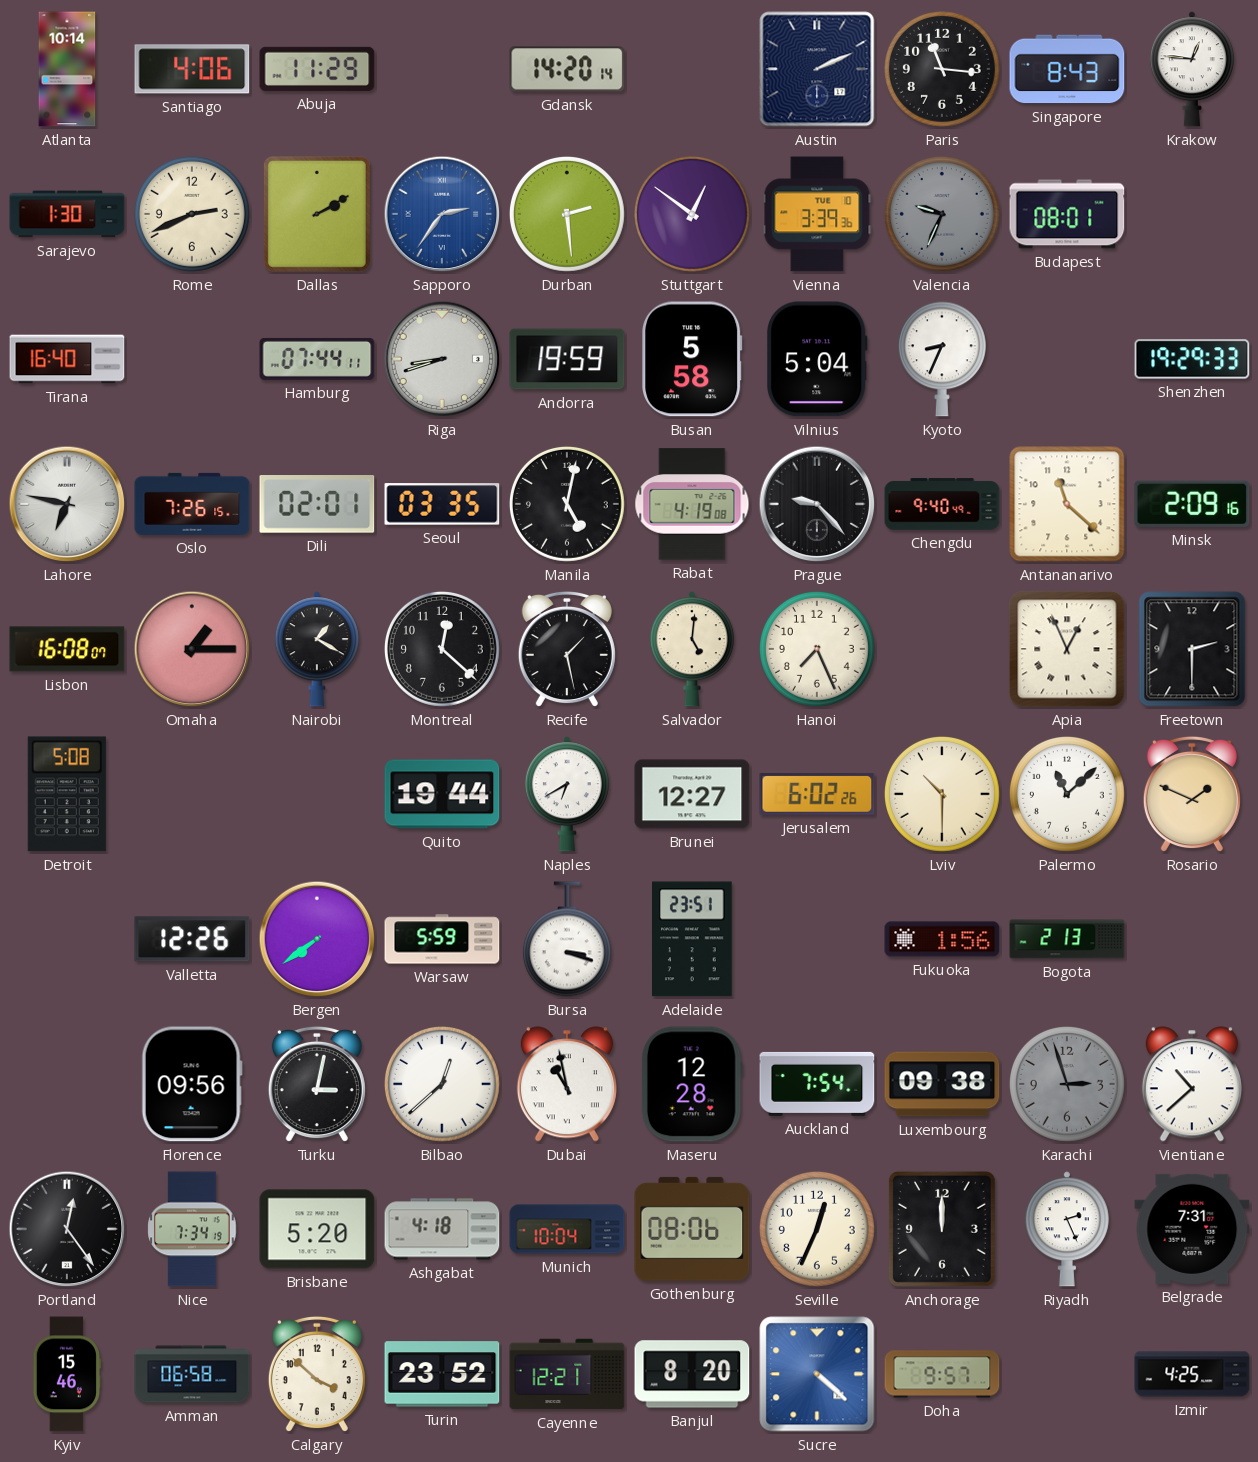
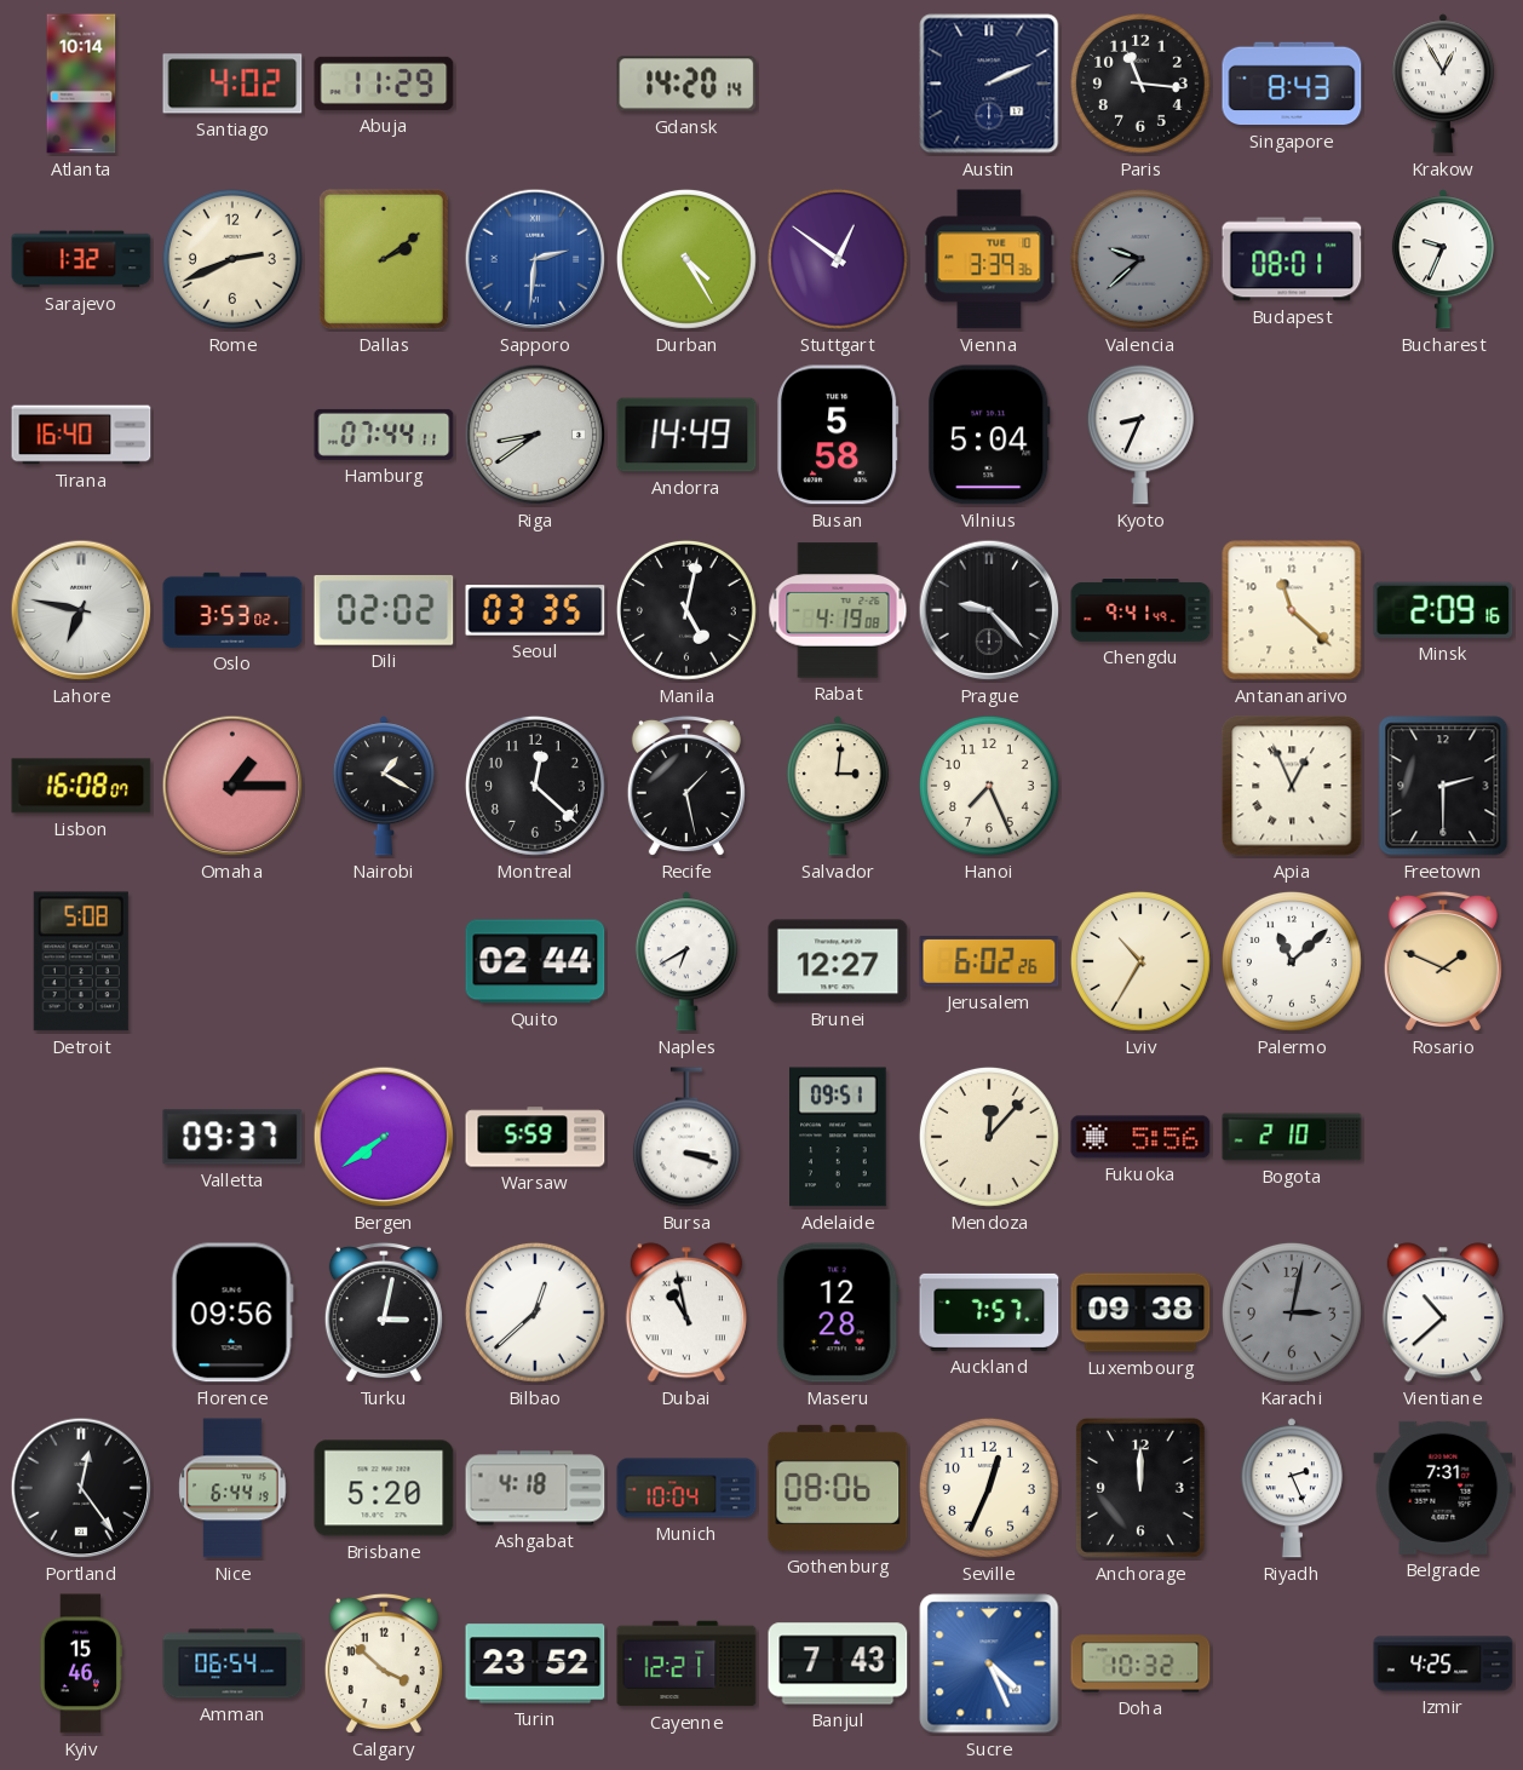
Santiago: 4:06 -> 4:02 (232, 84)
Krakow: 12:46 -> 12:55 (1443, 84)
Sarajevo: 1:30 -> 1:32 (81, 259)
Dallas: 2:10 -> 2:09 (384, 259)
Sapporo: 2:36 -> 2:31 (535, 259)
Durban: 2:29 -> 4:25 (686, 259)
Valencia: 9:34 -> 9:38 (1140, 259)
Bucharest: none -> 9:34 (1443, 259)
Riga: 8:42 -> 8:39 (535, 435)
Andorra: 19:59 -> 14:49 (686, 435)
Shenzhen: 19:29 -> none (1192, 359)
Oslo: 7:26 -> 3:53 (232, 610)
Dili: 02:01 -> 02:02 (384, 611)
Chengdu: 9:40 -> 9:41 (1140, 610)
Salvador: 5:01 -> 3:01 (838, 786)
Quito: 19:44 -> 02:44 (535, 961)
Lviv: 10:30 -> 10:35 (1140, 961)
Valletta: 12:26 -> 09:37 (232, 1137)
Adelaide: 23:51 -> 09:51 (838, 1137)
Mendoza: none -> 12:07 (989, 1137)
Fukuoka: 1:56 -> 5:56 (1140, 1137)
Bogota: 2:13 -> 2:10 (1292, 1137)
Auckland: 7:54 -> 7:57 (989, 1312)
Karachi: 2:57 -> 3:02 (1292, 1312)
Nice: 7:34 -> 6:44 (232, 1488)
Amman: 06:58 -> 06:54 (232, 1663)
Banjul: 8:20 -> 7:43 (838, 1663)
Sucre: 4:22 -> 4:26 (989, 1663)
Doha: 9:57 -> 10:32 (1140, 1663)
